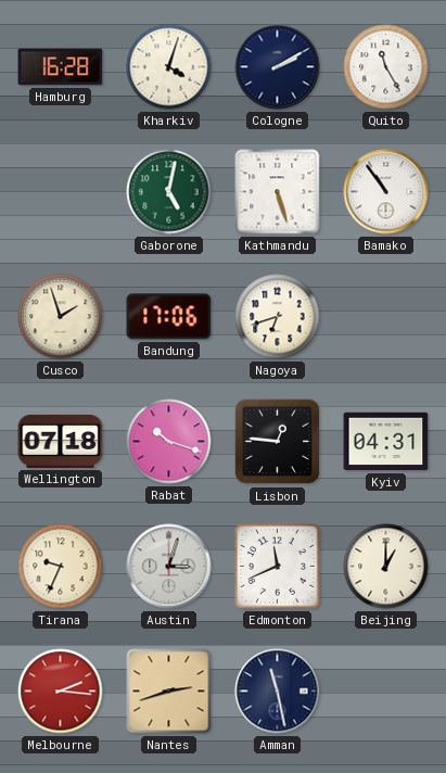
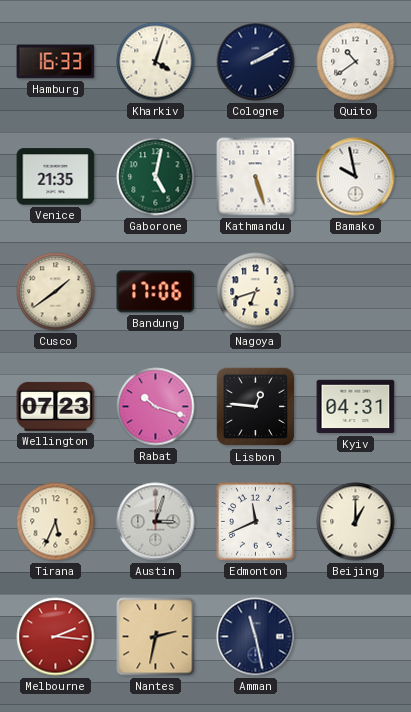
Hamburg: 16:28 -> 16:33 (56, 62)
Quito: 11:25 -> 10:39 (356, 62)
Venice: none -> 21:35 (56, 177)
Bamako: 10:54 -> 9:58 (356, 177)
Cusco: 1:57 -> 1:39 (56, 292)
Wellington: 07:18 -> 07:23 (56, 406)
Tirana: 9:34 -> 5:34 (56, 522)
Nantes: 2:42 -> 2:32 (156, 637)
